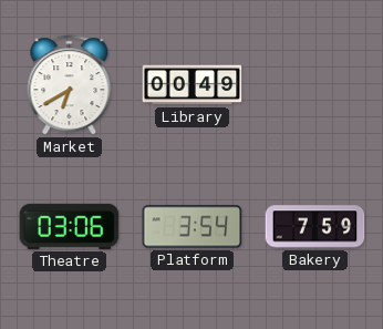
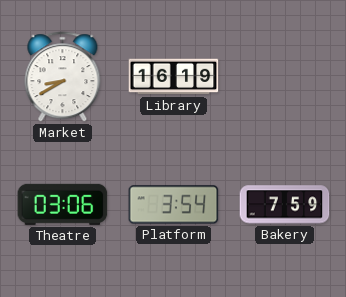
Market: 6:40 -> 8:40 (63, 77)
Library: 00:49 -> 16:19 (174, 77)
